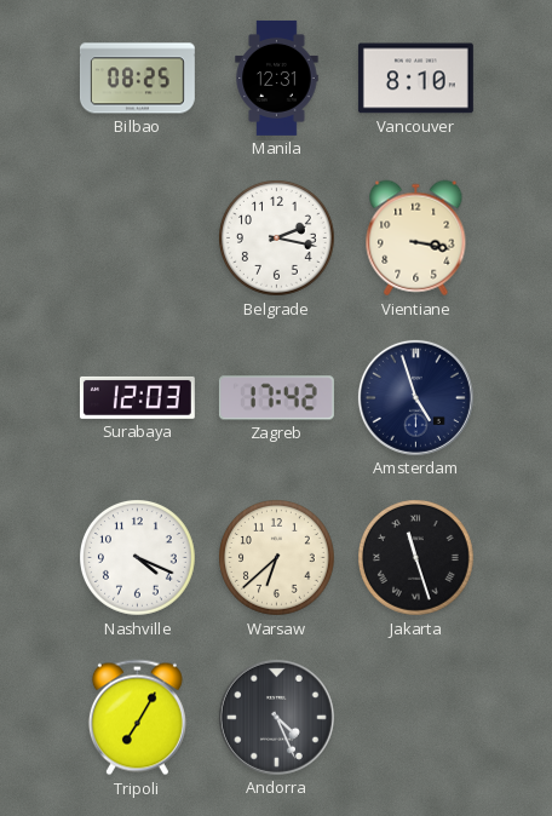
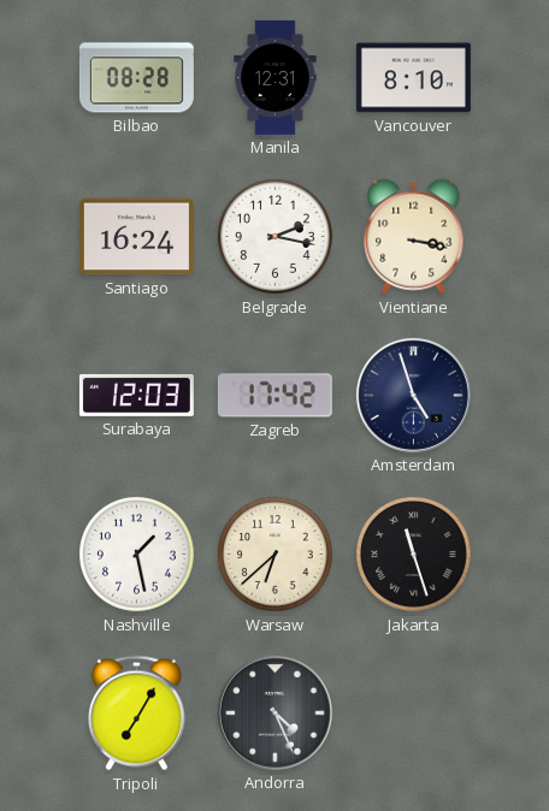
Bilbao: 08:25 -> 08:28 (136, 78)
Santiago: none -> 16:24 (136, 237)
Nashville: 4:19 -> 1:28 (137, 555)
